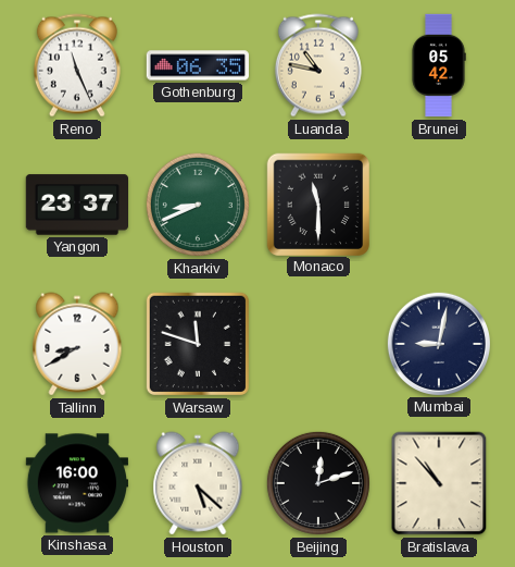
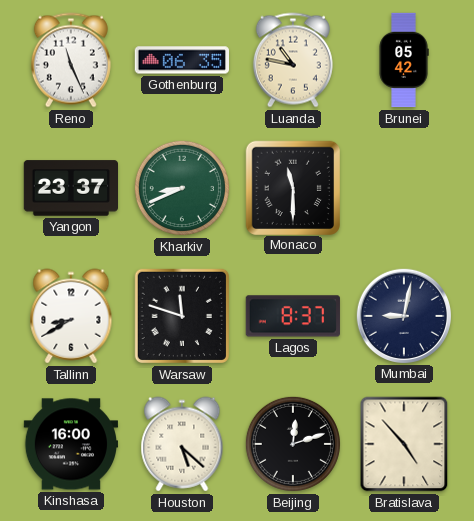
Lagos: none -> 8:37 (293, 316)
Bratislava: 10:53 -> 4:53 (404, 444)
